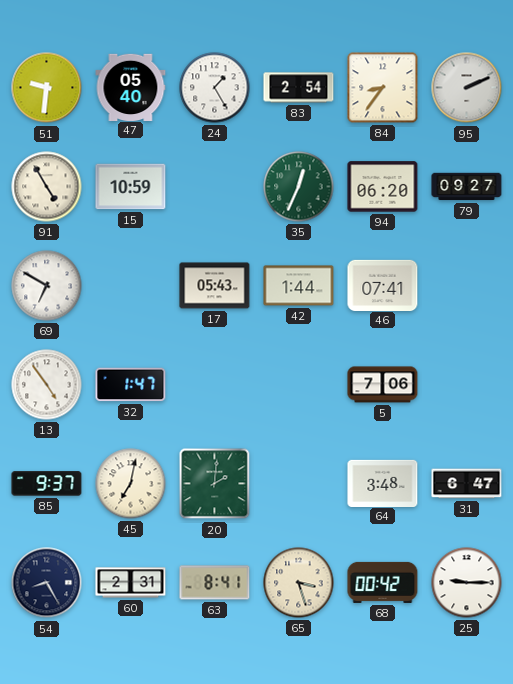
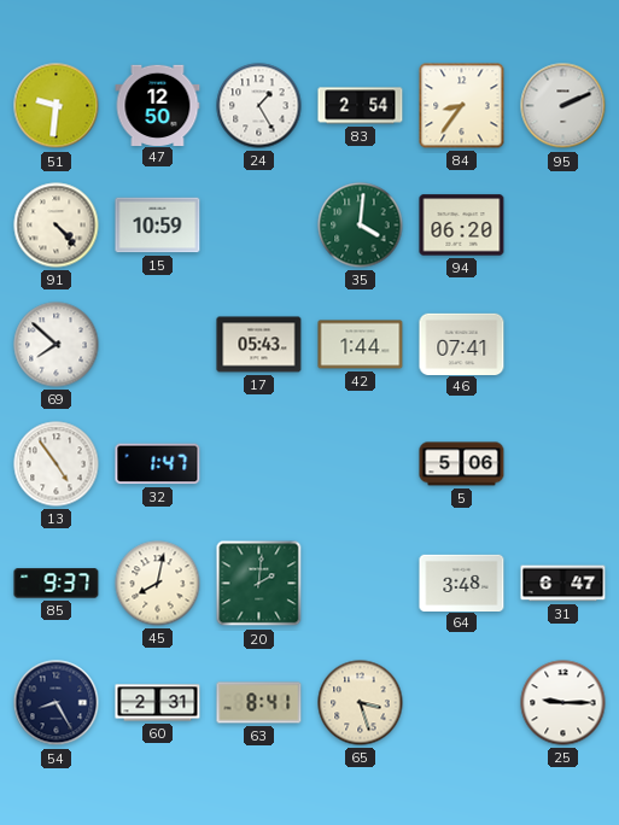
47: 05:40 -> 12:50 (158, 105)
91: 4:55 -> 4:23 (57, 226)
35: 12:34 -> 4:01 (361, 226)
79: 09:27 -> none (467, 187)
69: 6:50 -> 7:52 (57, 345)
5: 7:06 -> 5:06 (462, 464)
45: 7:02 -> 8:02 (158, 584)
68: 00:42 -> none (383, 582)
